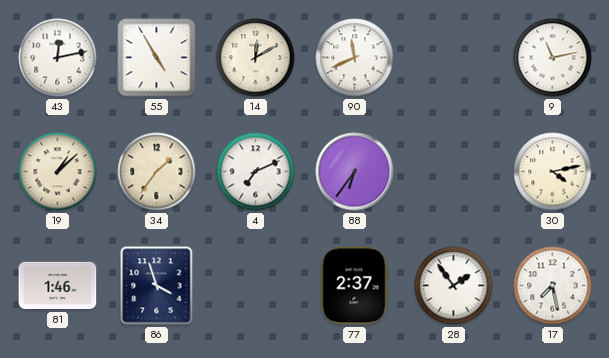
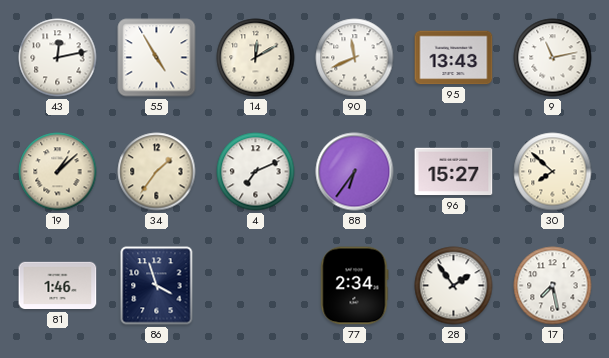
95: none -> 13:43 (454, 58)
96: none -> 15:27 (454, 172)
30: 4:13 -> 7:52 (553, 172)
77: 2:37 -> 2:34 (355, 286)
